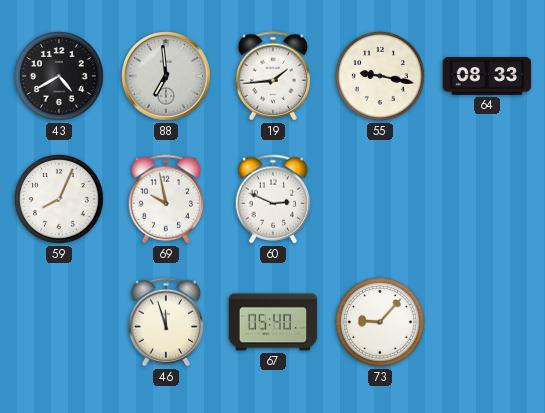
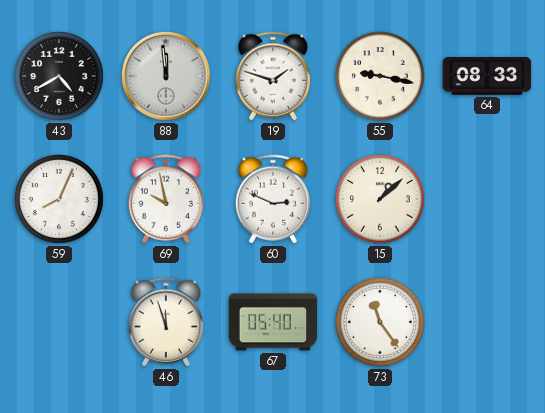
88: 6:59 -> 11:59 (166, 76)
19: 1:44 -> 1:48 (273, 76)
15: none -> 1:08 (381, 200)
73: 9:07 -> 11:24 (381, 323)
